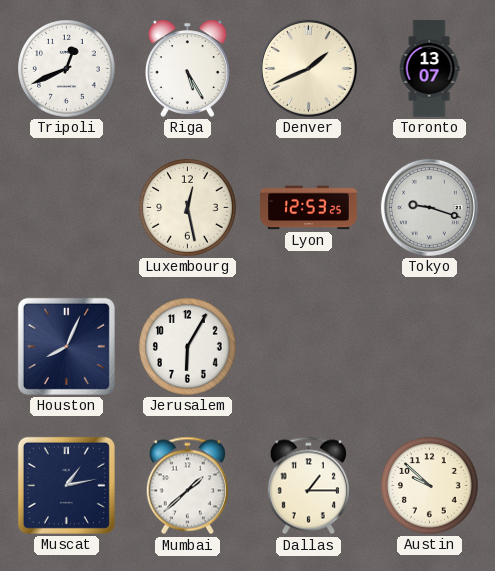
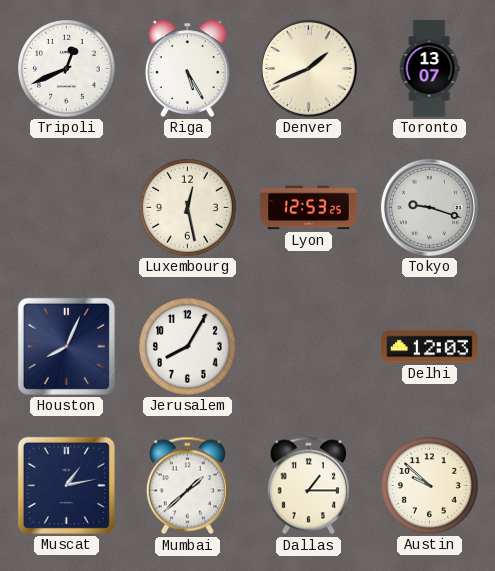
Jerusalem: 6:05 -> 8:05 (188, 347)
Delhi: none -> 12:03 (430, 347)
